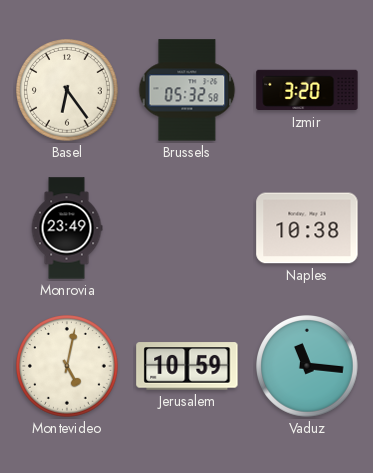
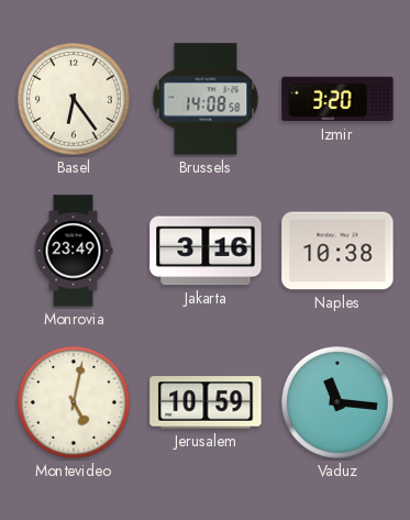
Brussels: 05:32 -> 14:08 (206, 99)
Jakarta: none -> 3:16 (206, 251)
